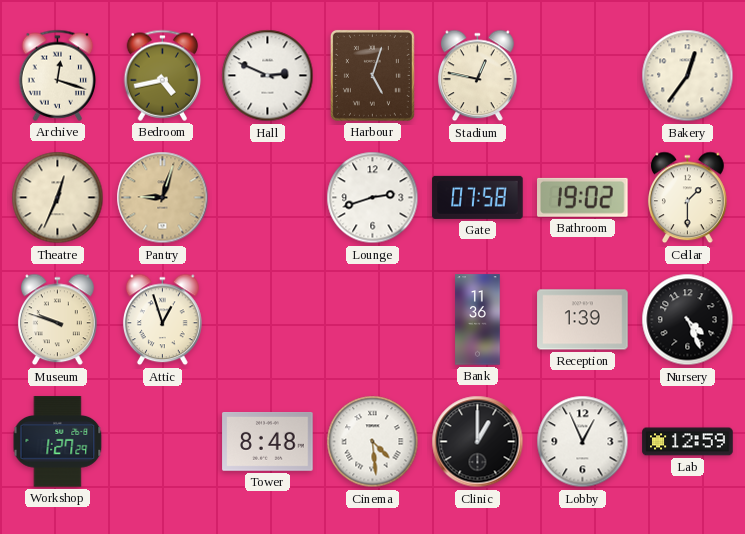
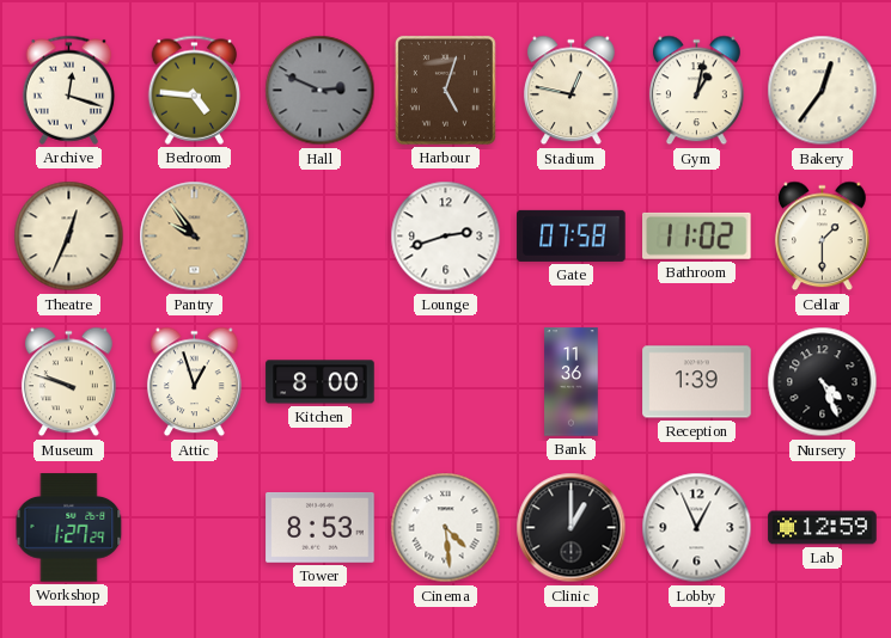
Bedroom: 4:43 -> 4:46 (195, 90)
Hall dial: white -> grey (321, 91)
Gym: none -> 1:02 (697, 91)
Pantry: 9:03 -> 9:54 (195, 237)
Bathroom: 19:02 -> 11:02 (697, 235)
Kitchen: none -> 8:00 (321, 382)
Tower: 8:48 -> 8:53 (321, 528)
